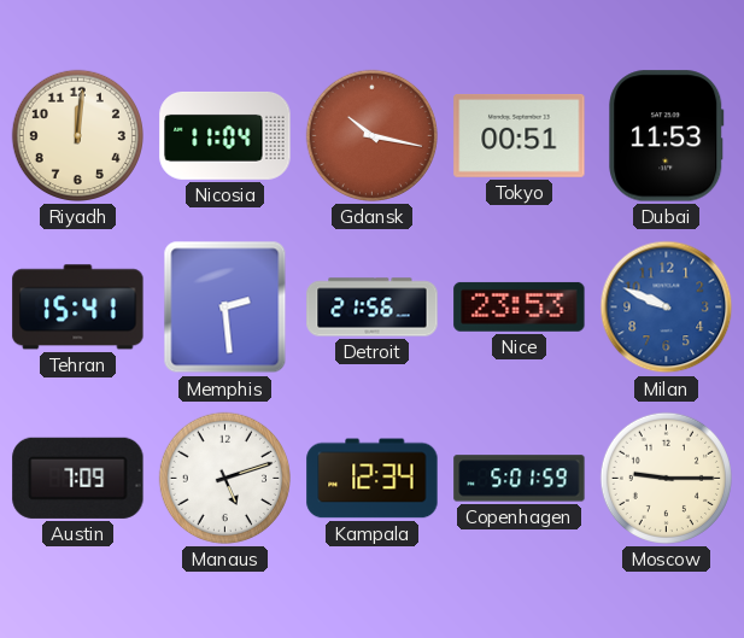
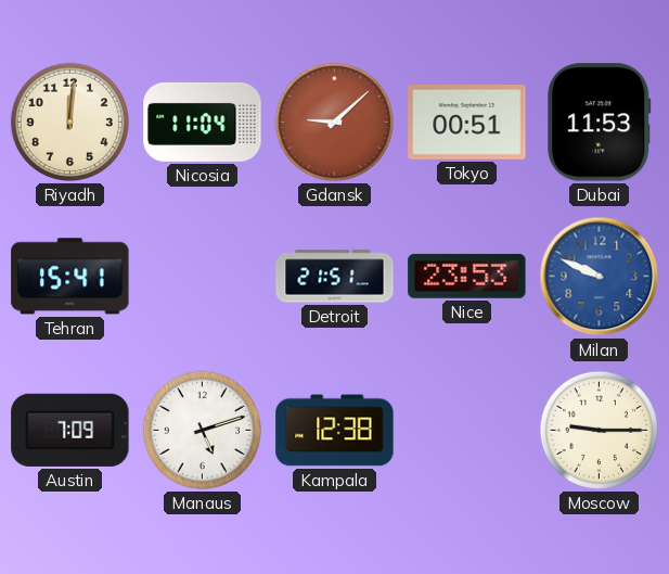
Gdansk: 10:17 -> 9:08 (334, 122)
Memphis: 2:29 -> none (225, 308)
Detroit: 21:56 -> 21:51 (335, 277)
Kampala: 12:34 -> 12:38 (335, 431)
Copenhagen: 5:01 -> none (520, 479)
